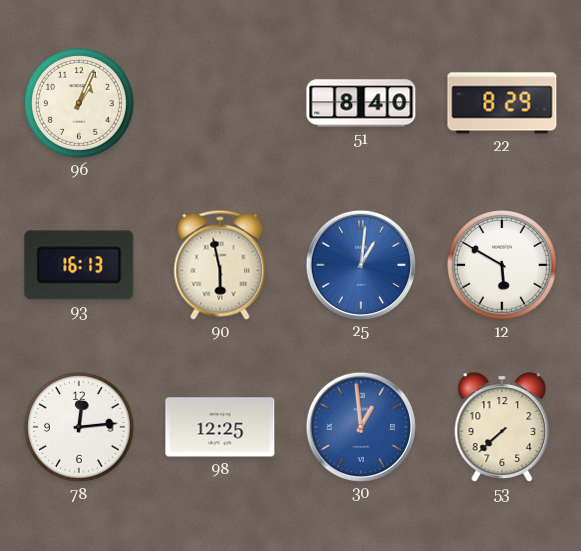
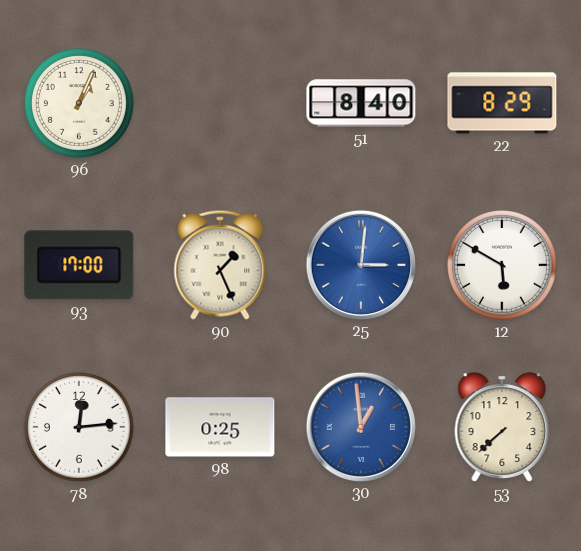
93: 16:13 -> 17:00 (79, 265)
90: 5:58 -> 1:26 (220, 265)
25: 1:01 -> 3:01 (360, 264)
98: 12:25 -> 0:25 (220, 427)
